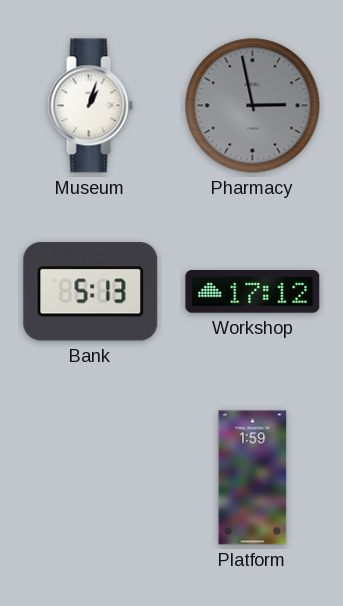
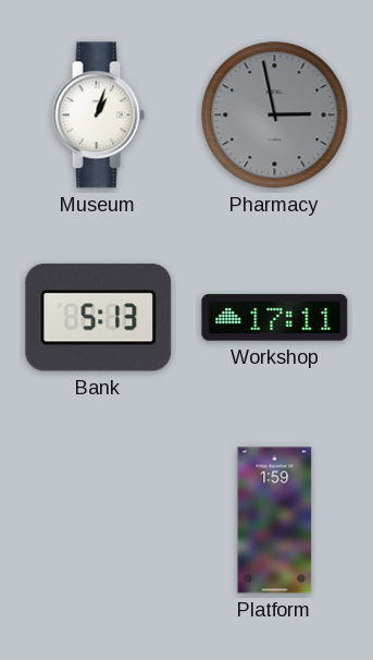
Workshop: 17:12 -> 17:11 (275, 318)
